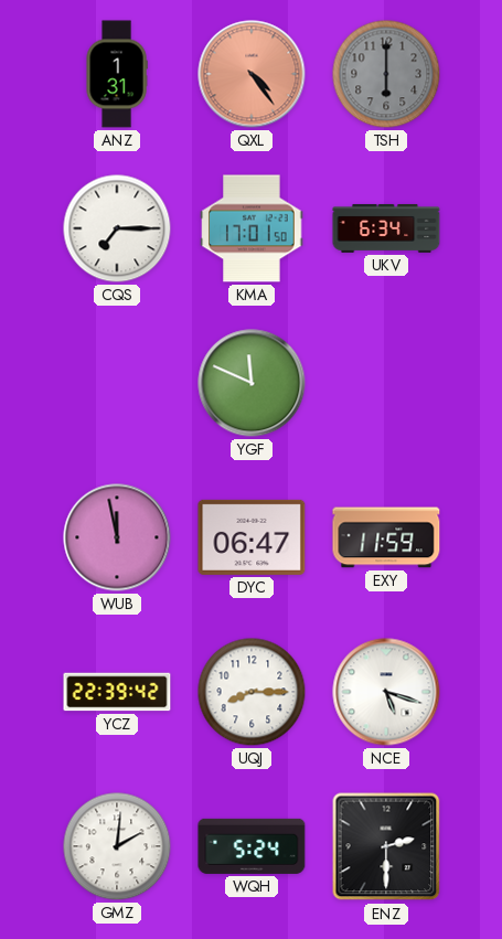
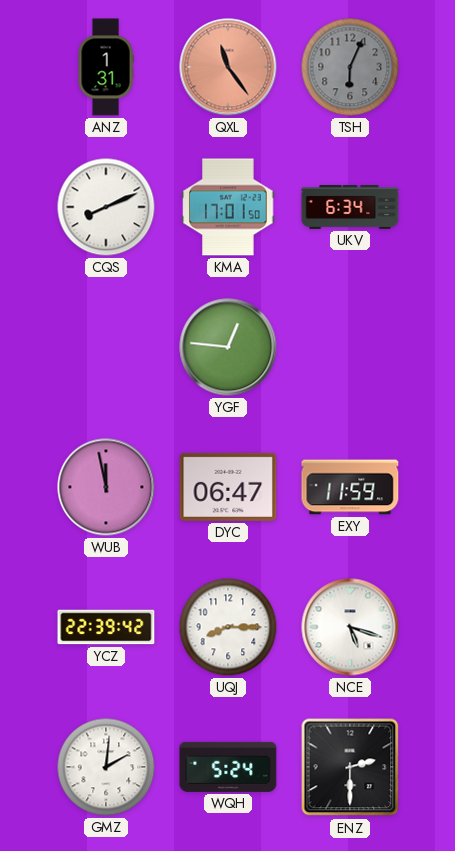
QXL: 4:24 -> 11:24 (228, 67)
TSH: 6:00 -> 6:04 (350, 67)
CQS: 7:15 -> 8:11 (106, 207)
YGF: 11:49 -> 12:46 (228, 347)
